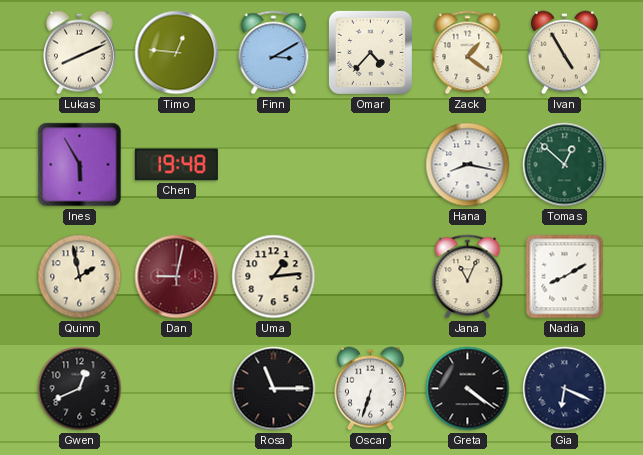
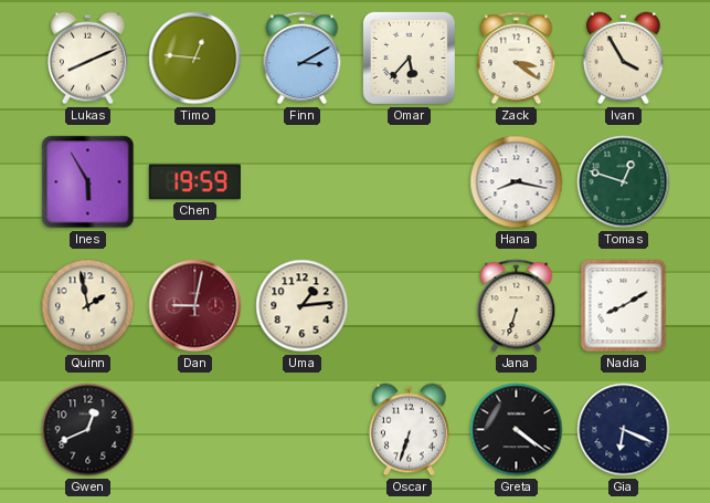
Omar: 4:37 -> 5:37 (409, 57)
Zack: 1:21 -> 3:21 (517, 59)
Ivan: 4:55 -> 3:55 (624, 59)
Chen: 19:48 -> 19:59 (194, 182)
Tomas: 12:52 -> 12:48 (624, 182)
Jana: 11:04 -> 6:33 (517, 306)
Rosa: 11:15 -> none (274, 389)
